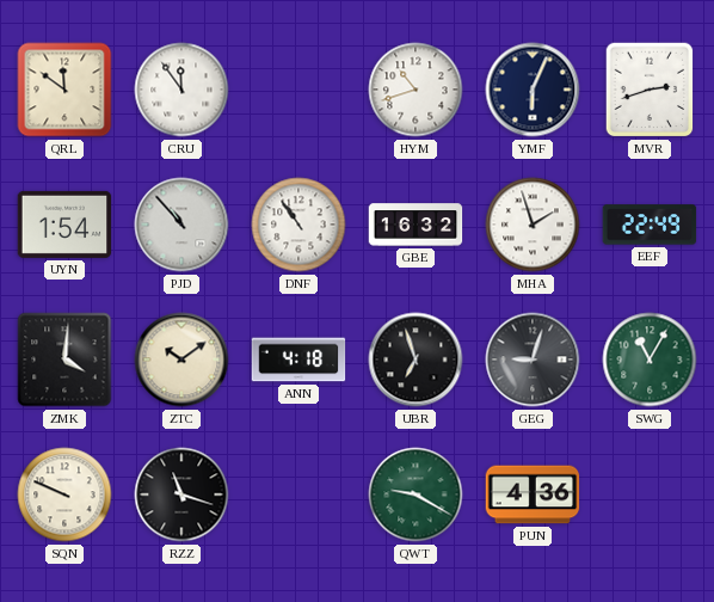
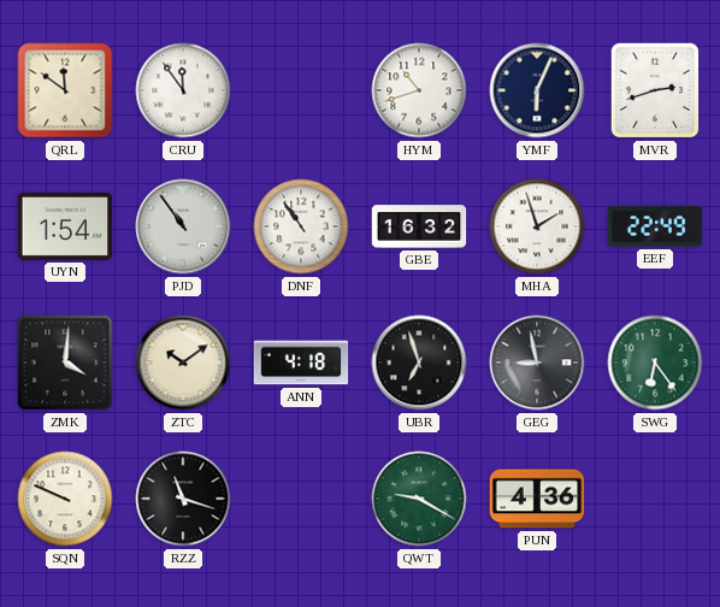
PJD: 10:53 -> 10:54 (183, 226)
GEG: 9:03 -> 8:58 (537, 363)
SWG: 11:05 -> 6:24 (655, 363)
